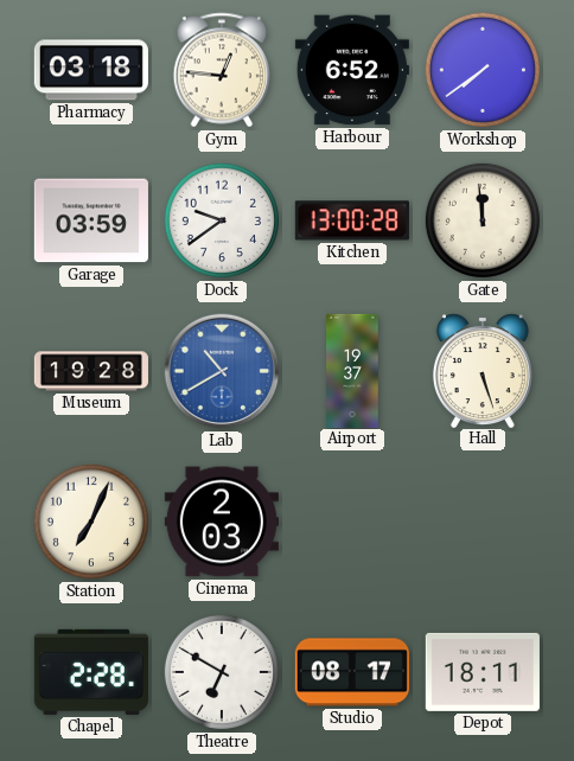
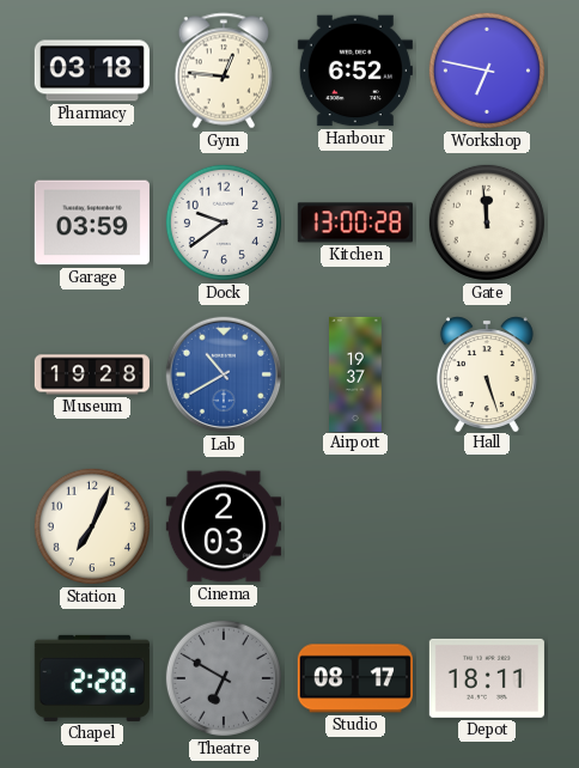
Workshop: 7:39 -> 6:47 (487, 71)
Theatre dial: white -> grey (224, 678)
